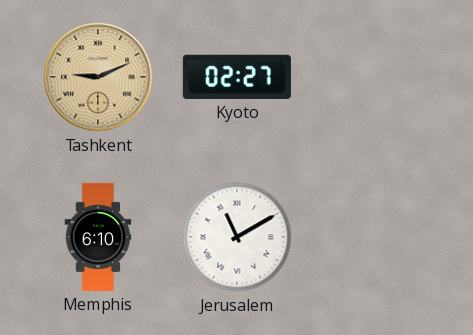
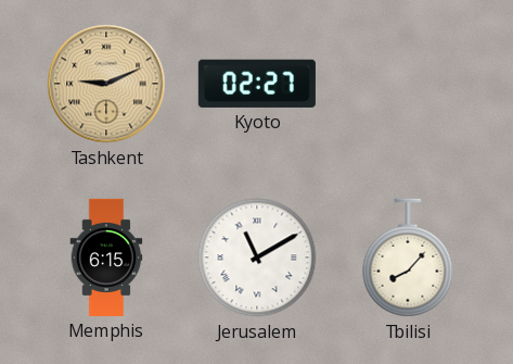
Memphis: 6:10 -> 6:15 (106, 258)
Tbilisi: none -> 8:07 (408, 258)
